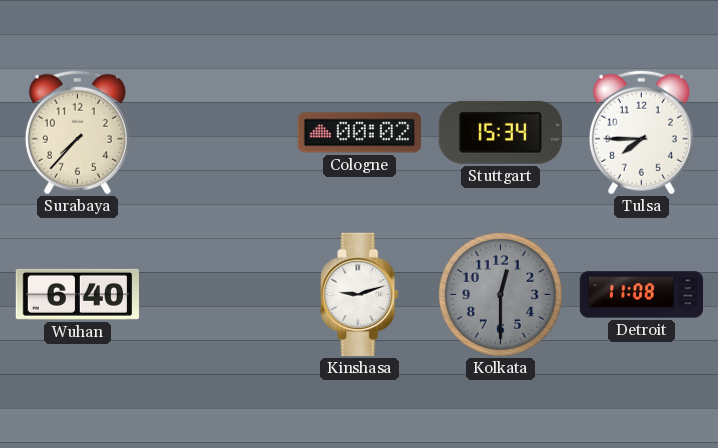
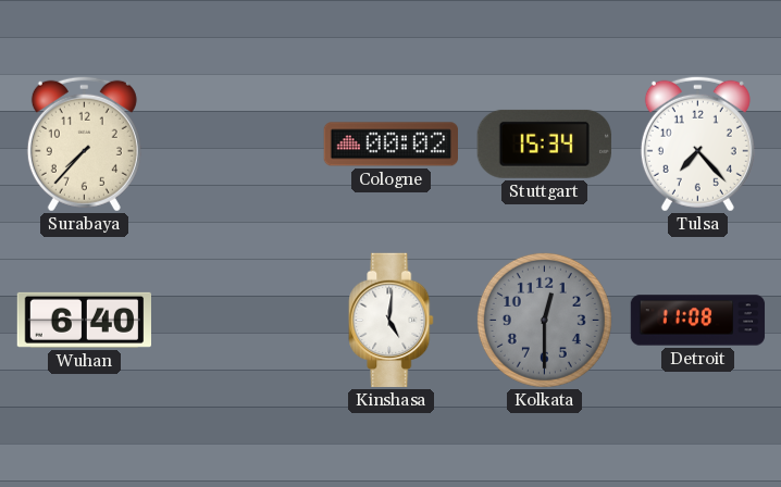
Tulsa: 7:45 -> 7:23 (697, 143)
Kinshasa: 9:12 -> 5:01 (392, 321)
